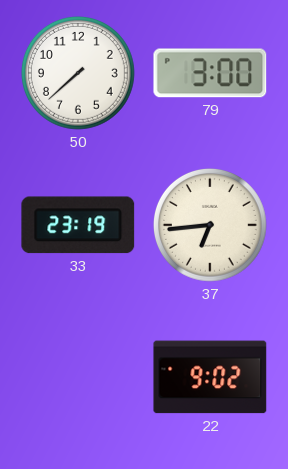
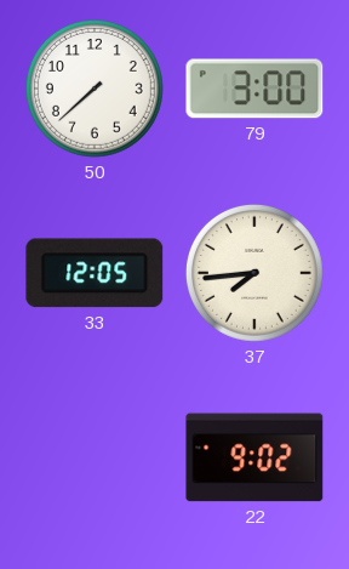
33: 23:19 -> 12:05 (95, 273)
37: 6:44 -> 7:44 (254, 273)
